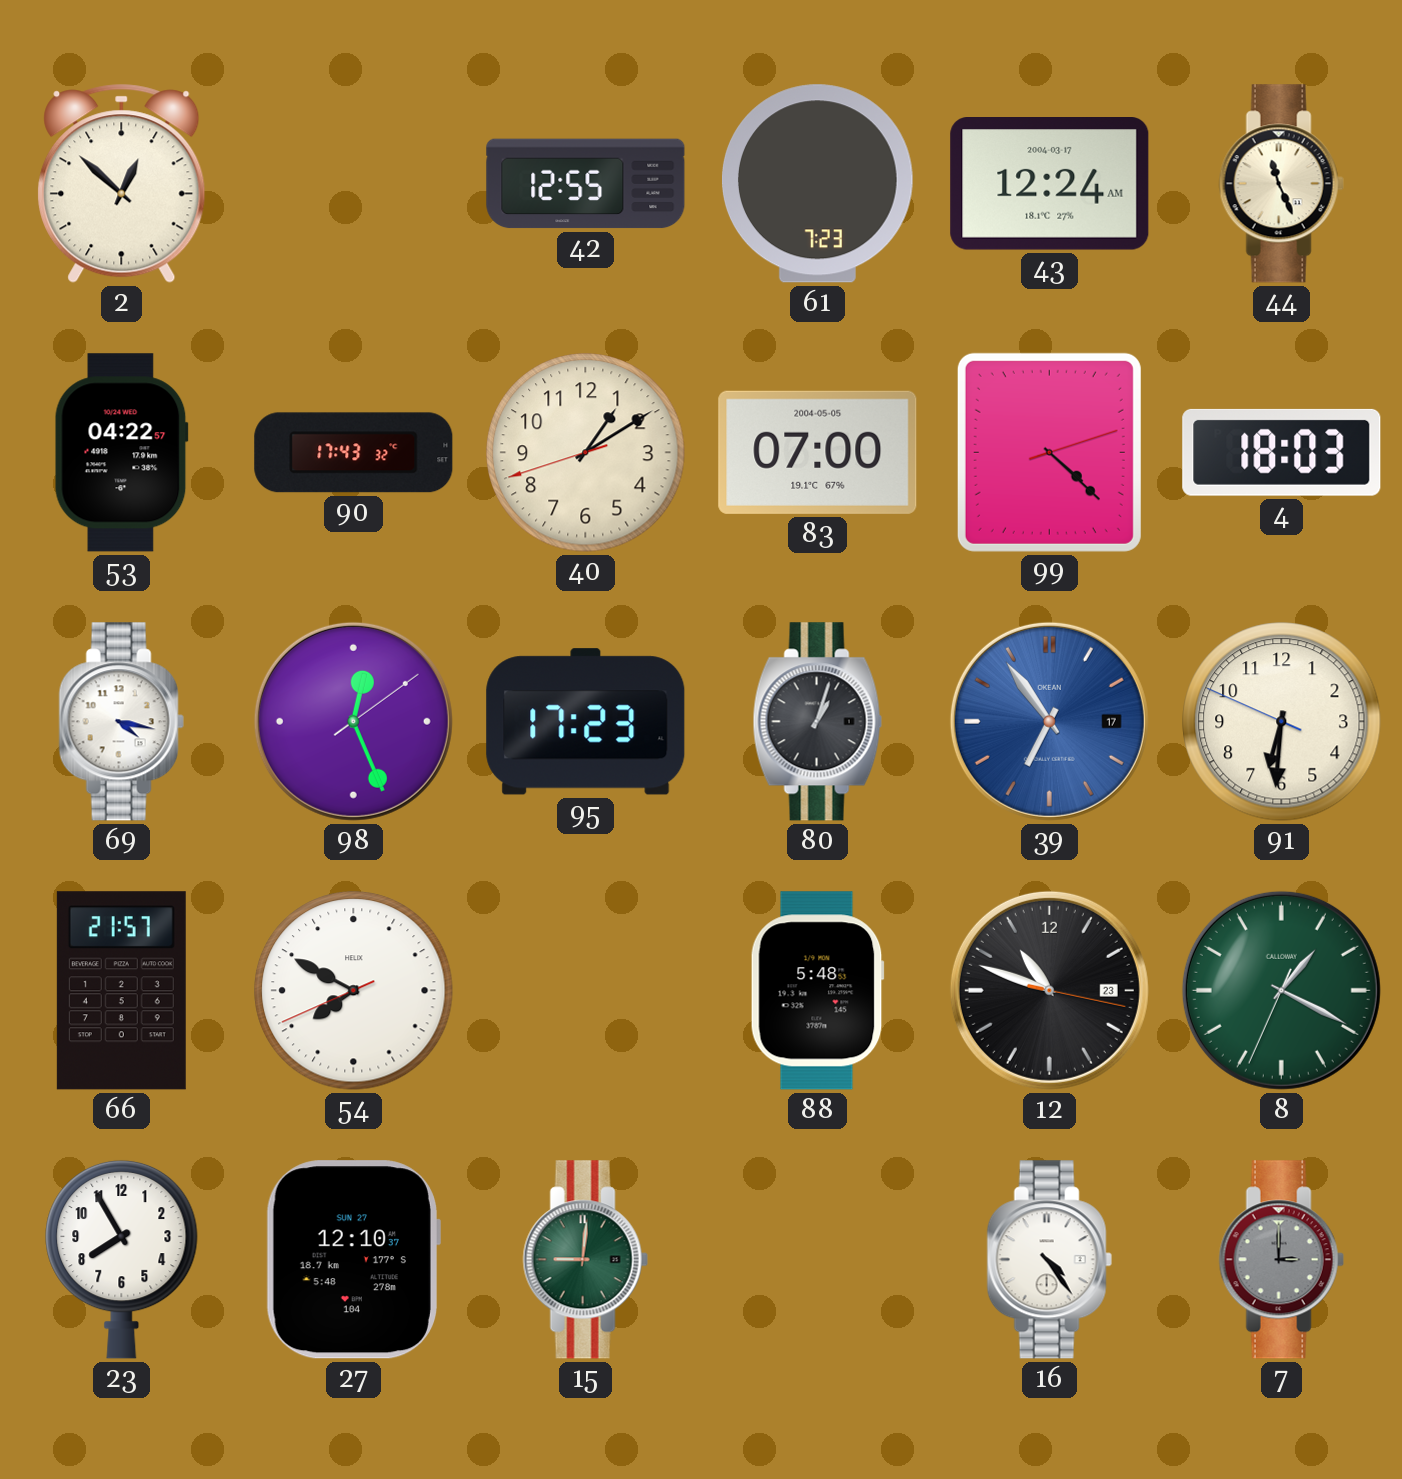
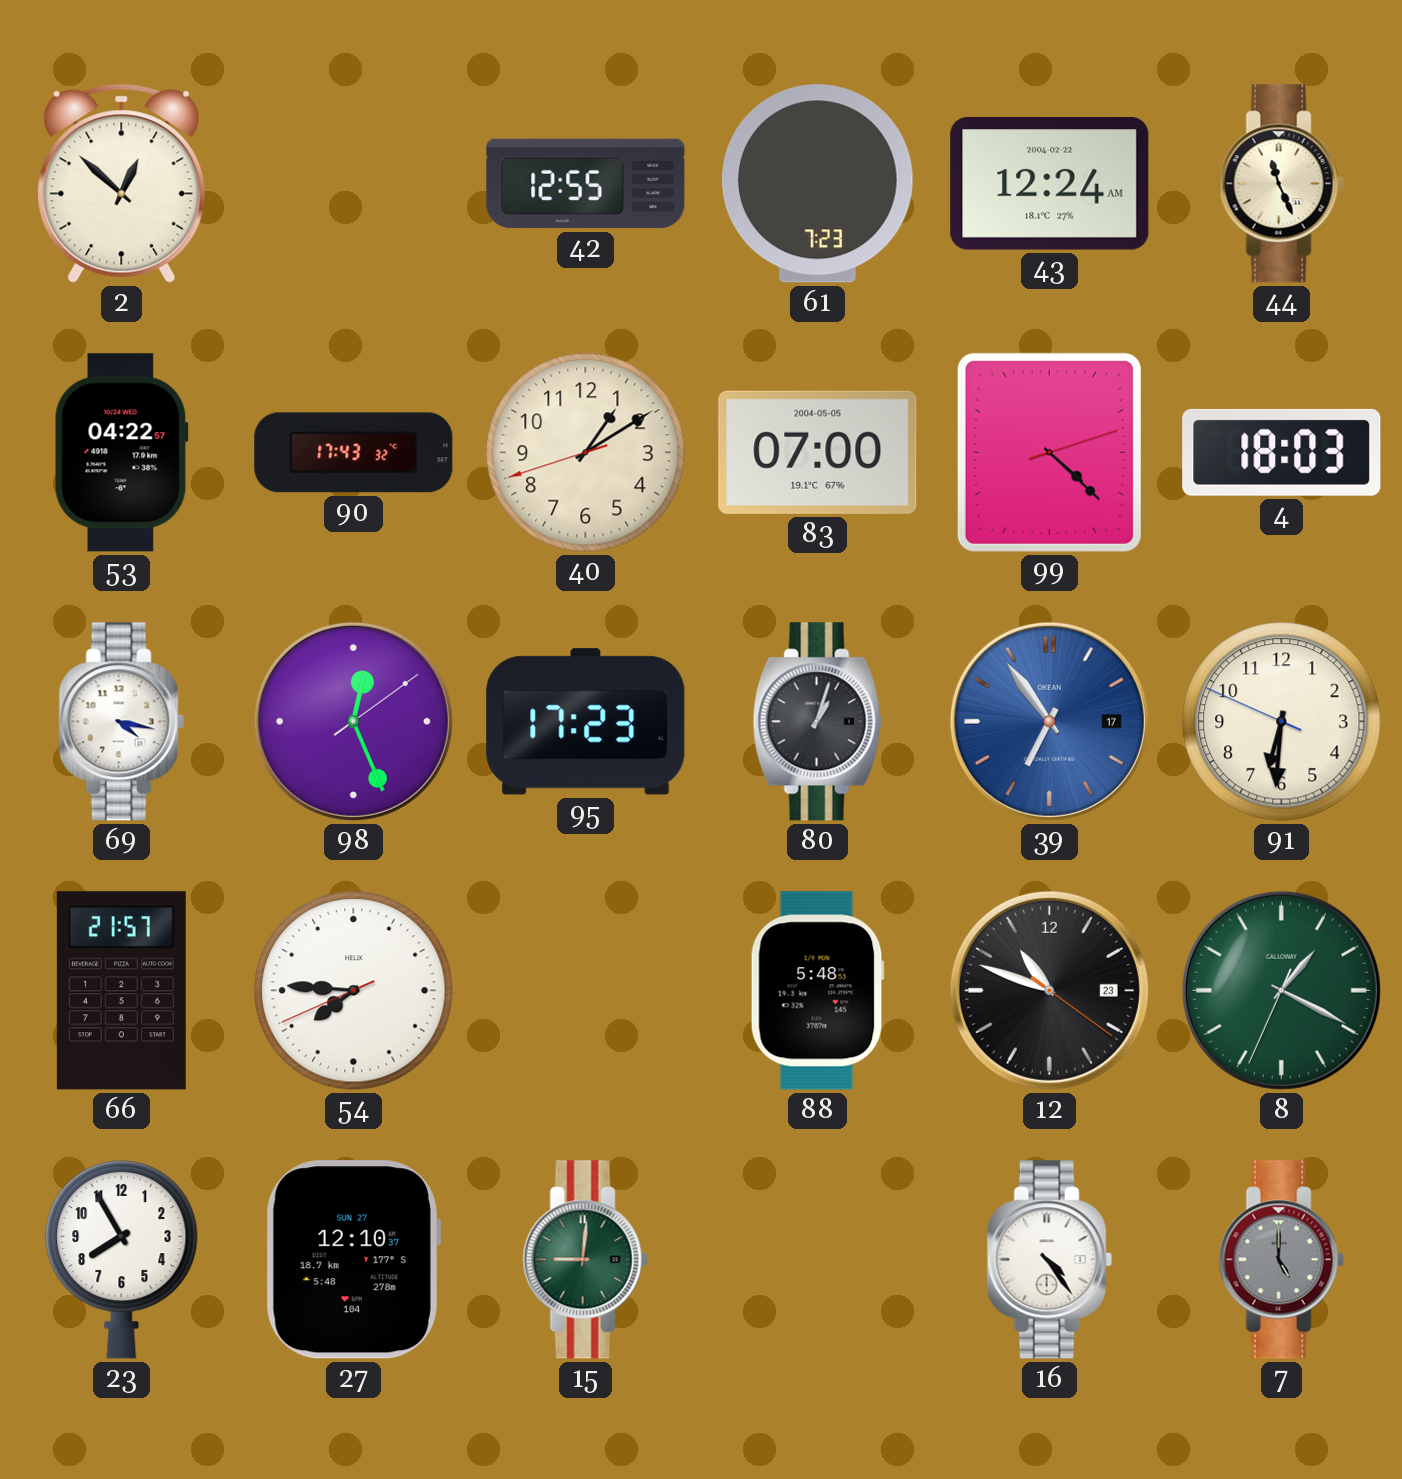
43 date: 2004-03-17 -> 2004-02-22 (1050, 184)
54: 7:49 -> 7:45 (354, 991)
12: 10:48:17 -> 10:48:21 (1049, 990)
7: 3:00 -> 5:00 (1281, 1260)
